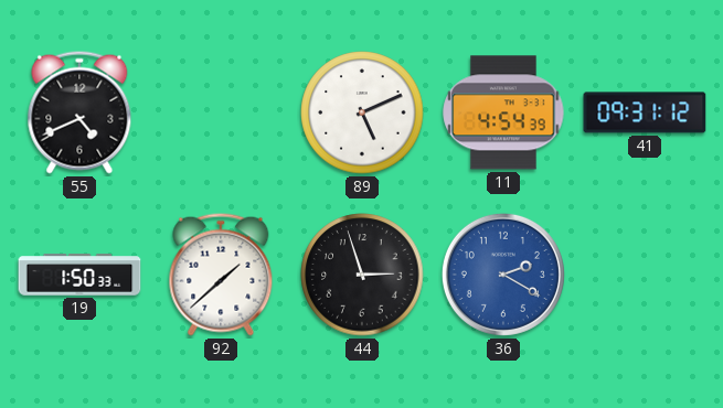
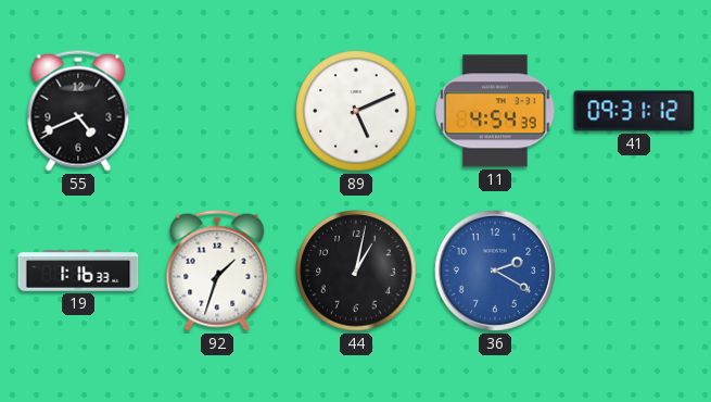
19: 1:50 -> 1:16 (78, 271)
92: 1:38 -> 1:33 (217, 271)
44: 2:57 -> 1:02 (356, 271)
